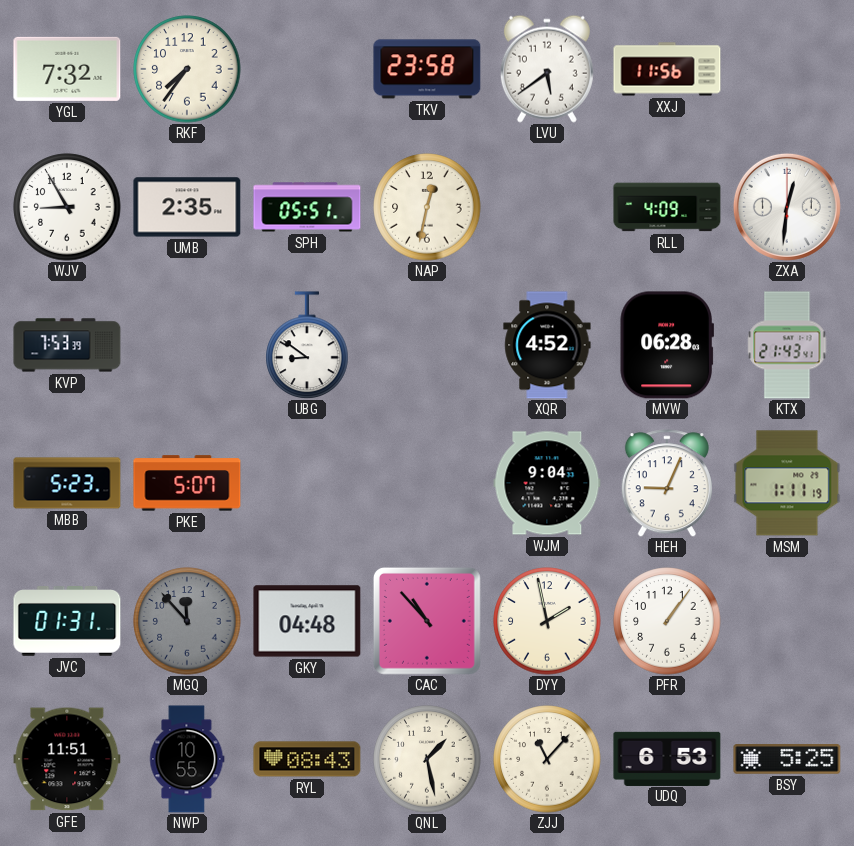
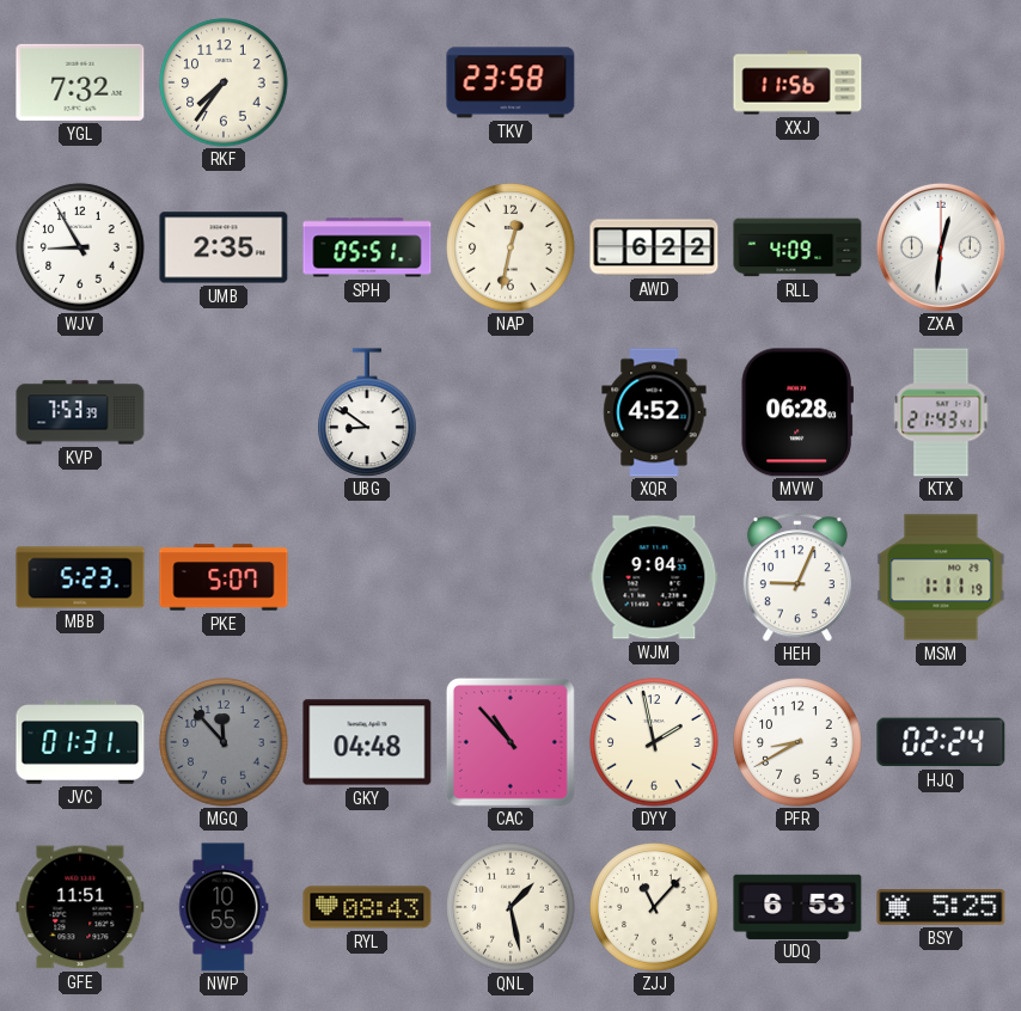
LVU: 5:39 -> none (547, 69)
AWD: none -> 6:22 (654, 247)
PFR: 1:06 -> 8:40 (797, 742)
HJQ: none -> 02:24 (941, 742)
